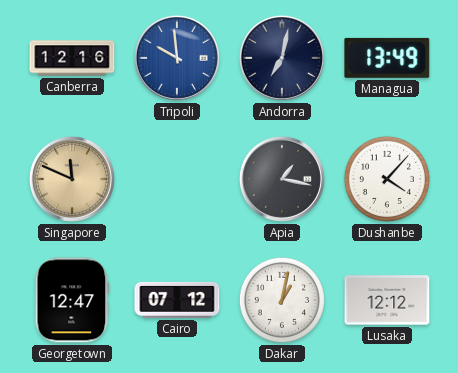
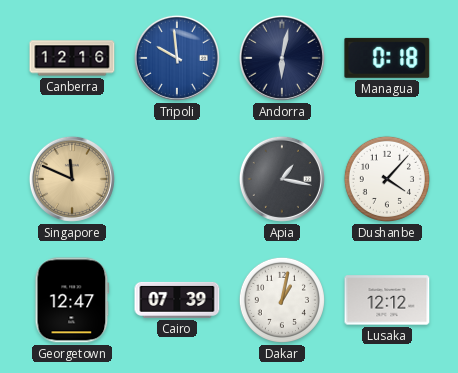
Andorra: 7:02 -> 6:02 (282, 58)
Managua: 13:49 -> 0:18 (387, 58)
Cairo: 07:12 -> 07:39 (177, 300)
